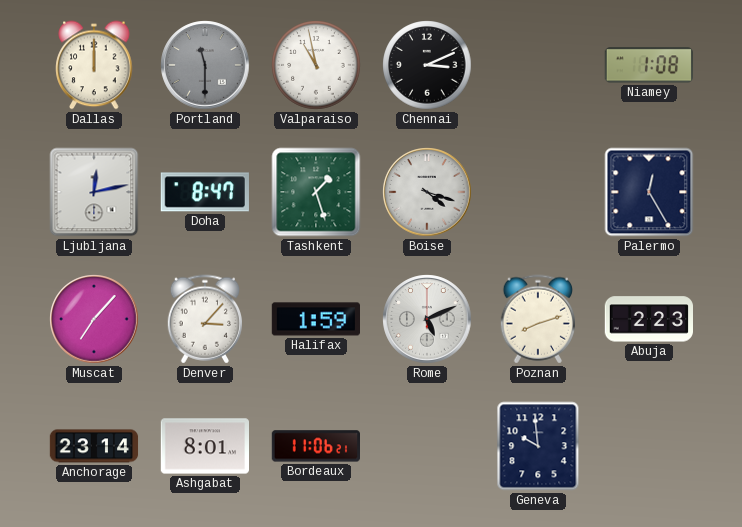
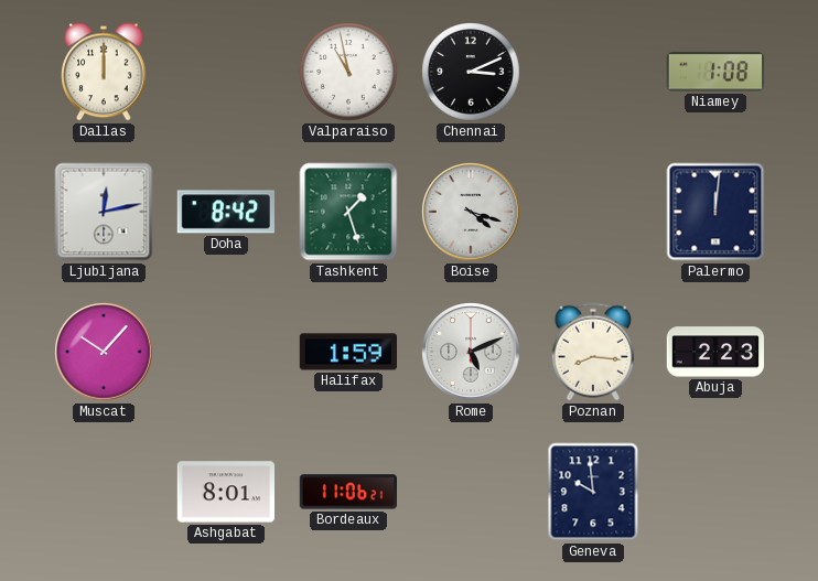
Portland: 11:30 -> none (205, 65)
Doha: 8:47 -> 8:42 (226, 212)
Palermo: 12:25 -> 12:01 (715, 212)
Muscat: 7:07 -> 10:07 (104, 352)
Denver: 3:07 -> none (204, 319)
Poznan: 8:12 -> 8:16 (592, 352)
Anchorage: 23:14 -> none (94, 446)
